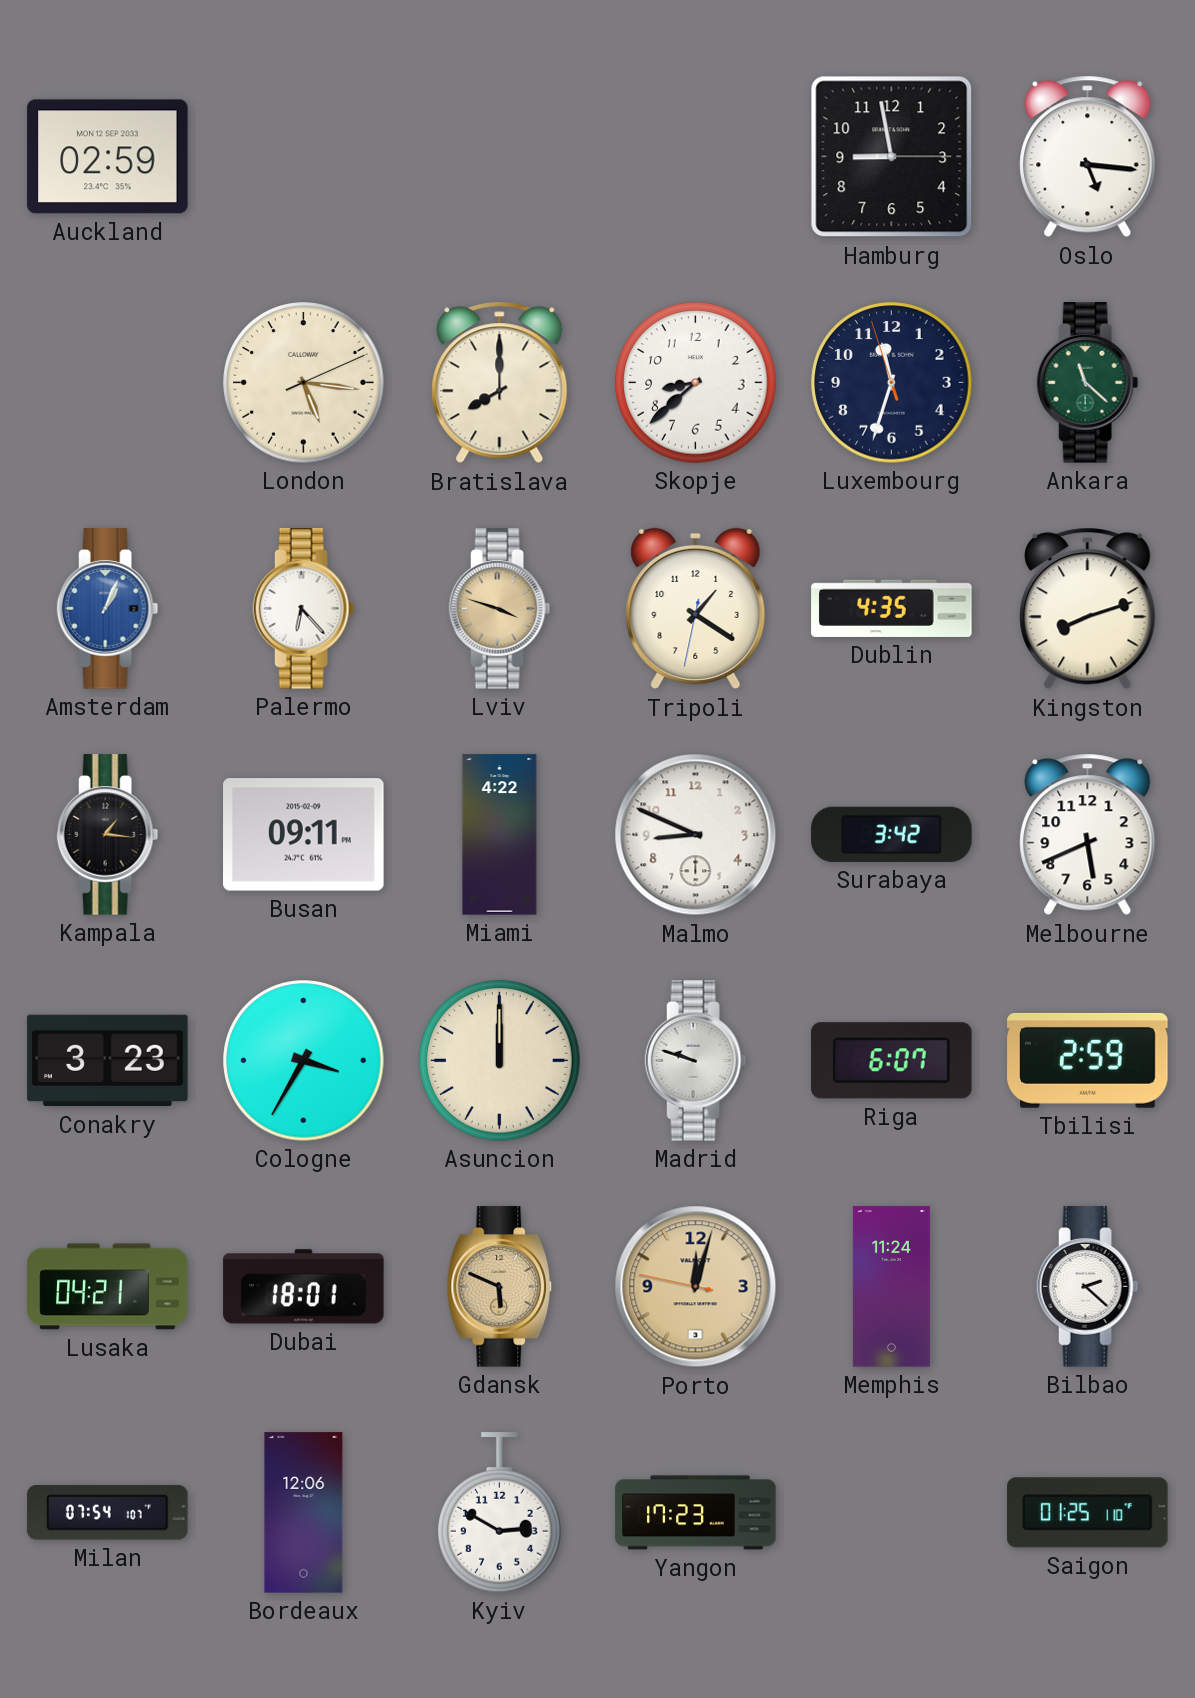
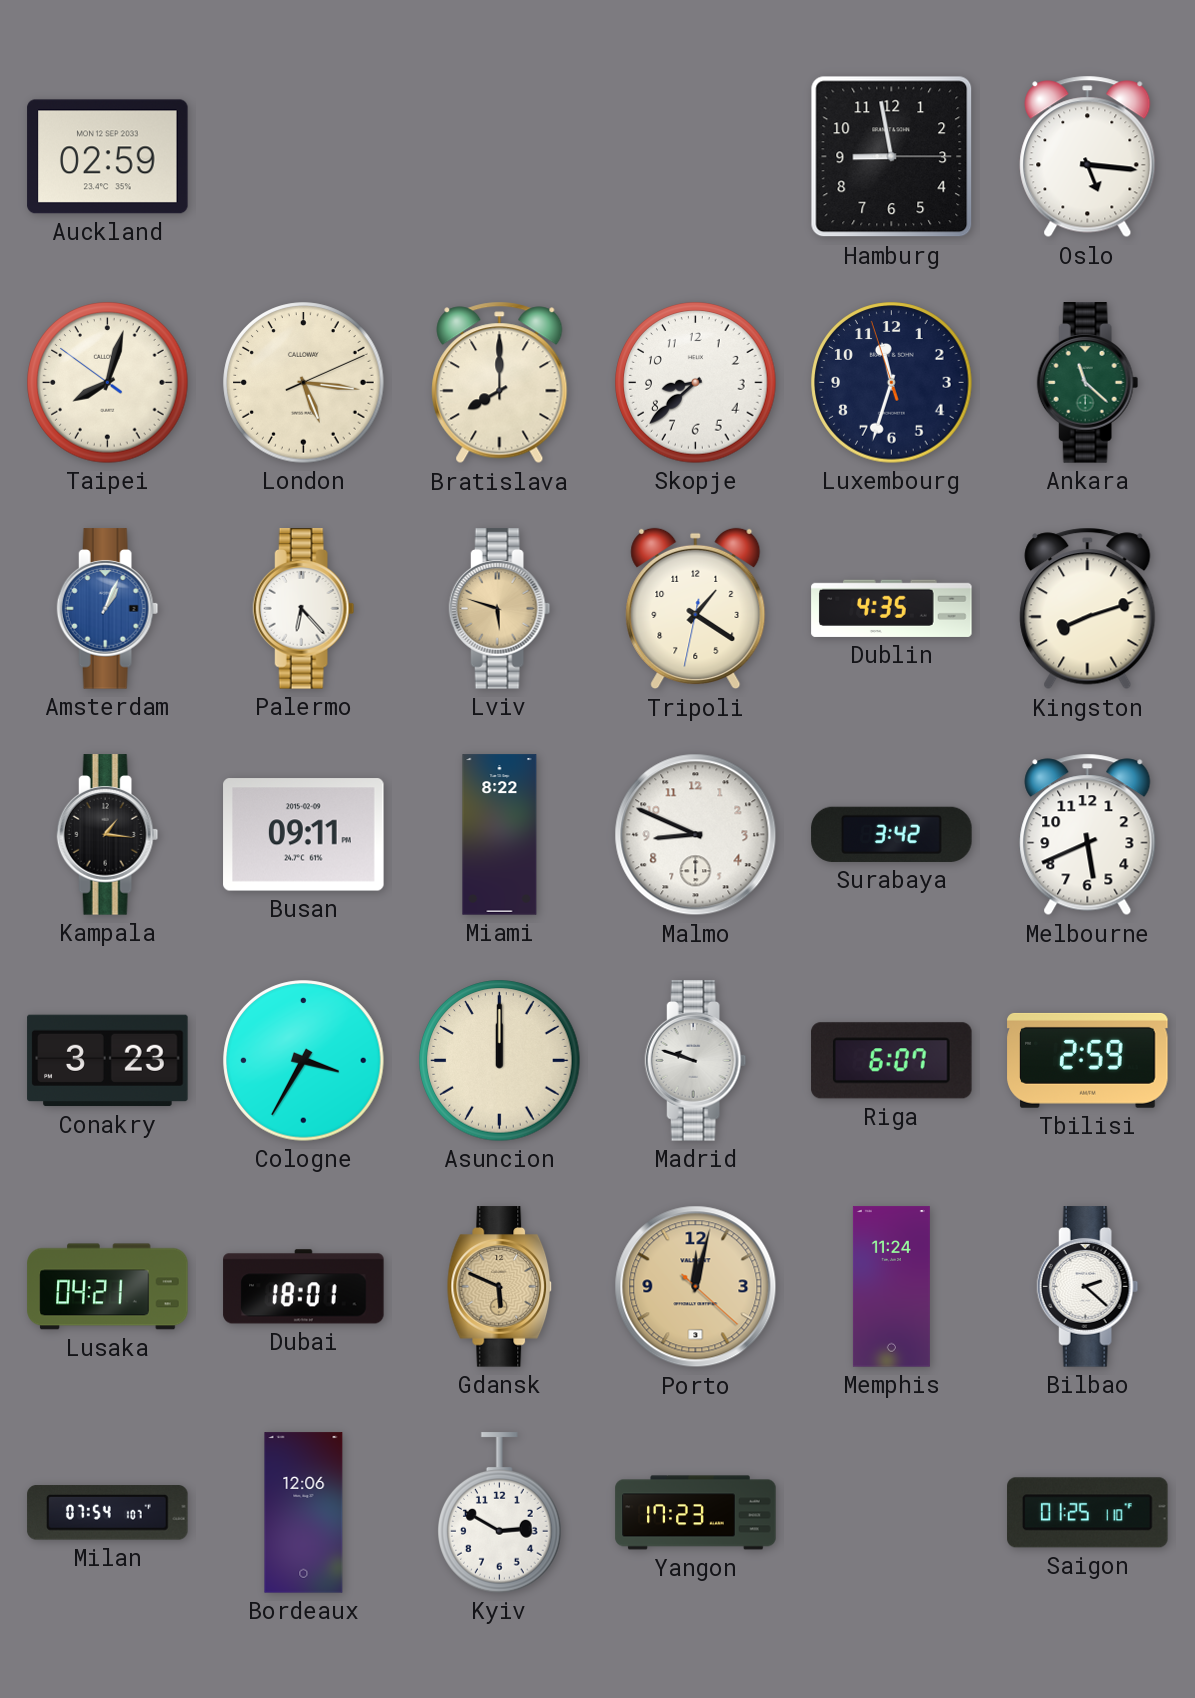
Taipei: none -> 8:02 (108, 383)
Lviv: 3:48 -> 5:48 (500, 609)
Miami: 4:22 -> 8:22 (500, 835)
Porto: 12:02:47 -> 12:02:22 (696, 1287)
